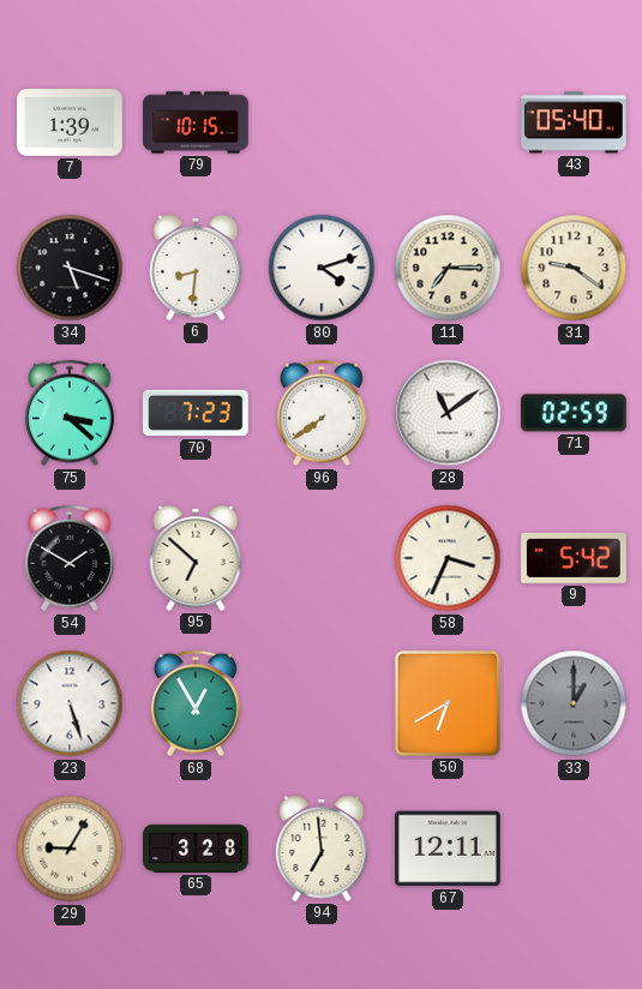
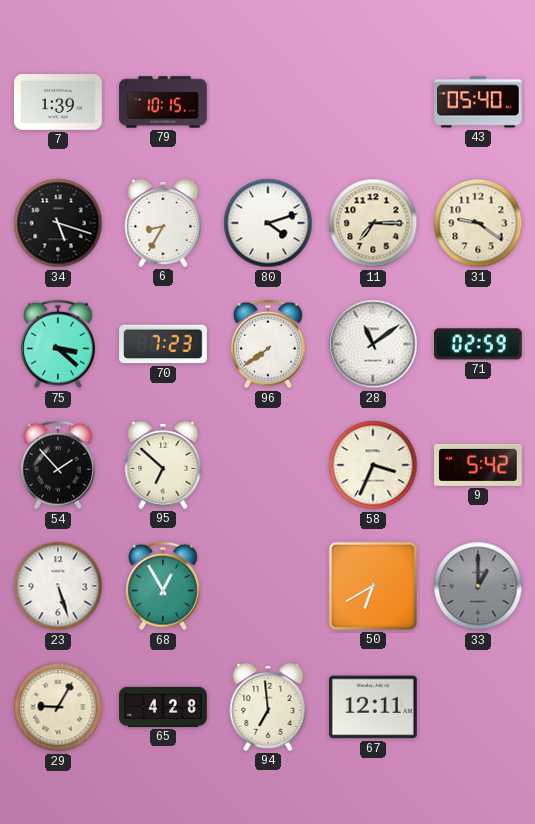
6: 8:31 -> 8:35 (163, 223)
54: 1:50 -> 1:53 (58, 465)
65: 3:28 -> 4:28 (163, 707)
